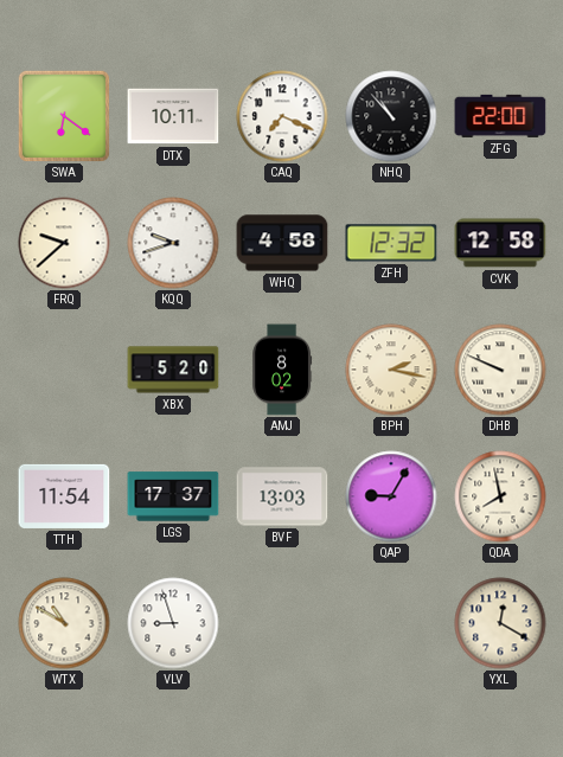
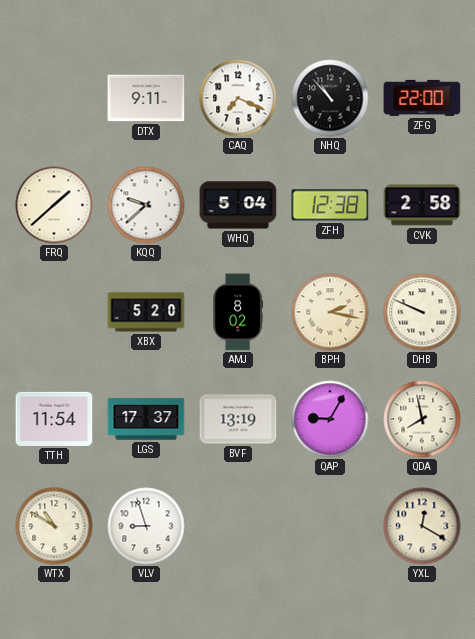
SWA: 6:21 -> none (64, 116)
DTX: 10:11 -> 9:11 (146, 98)
FRQ: 9:38 -> 1:38 (54, 205)
KQQ: 9:42 -> 9:38 (146, 205)
WHQ: 4:58 -> 5:04 (238, 205)
ZFH: 12:32 -> 12:38 (330, 205)
CVK: 12:58 -> 2:58 (422, 205)
BVF: 13:03 -> 13:19 (238, 419)
